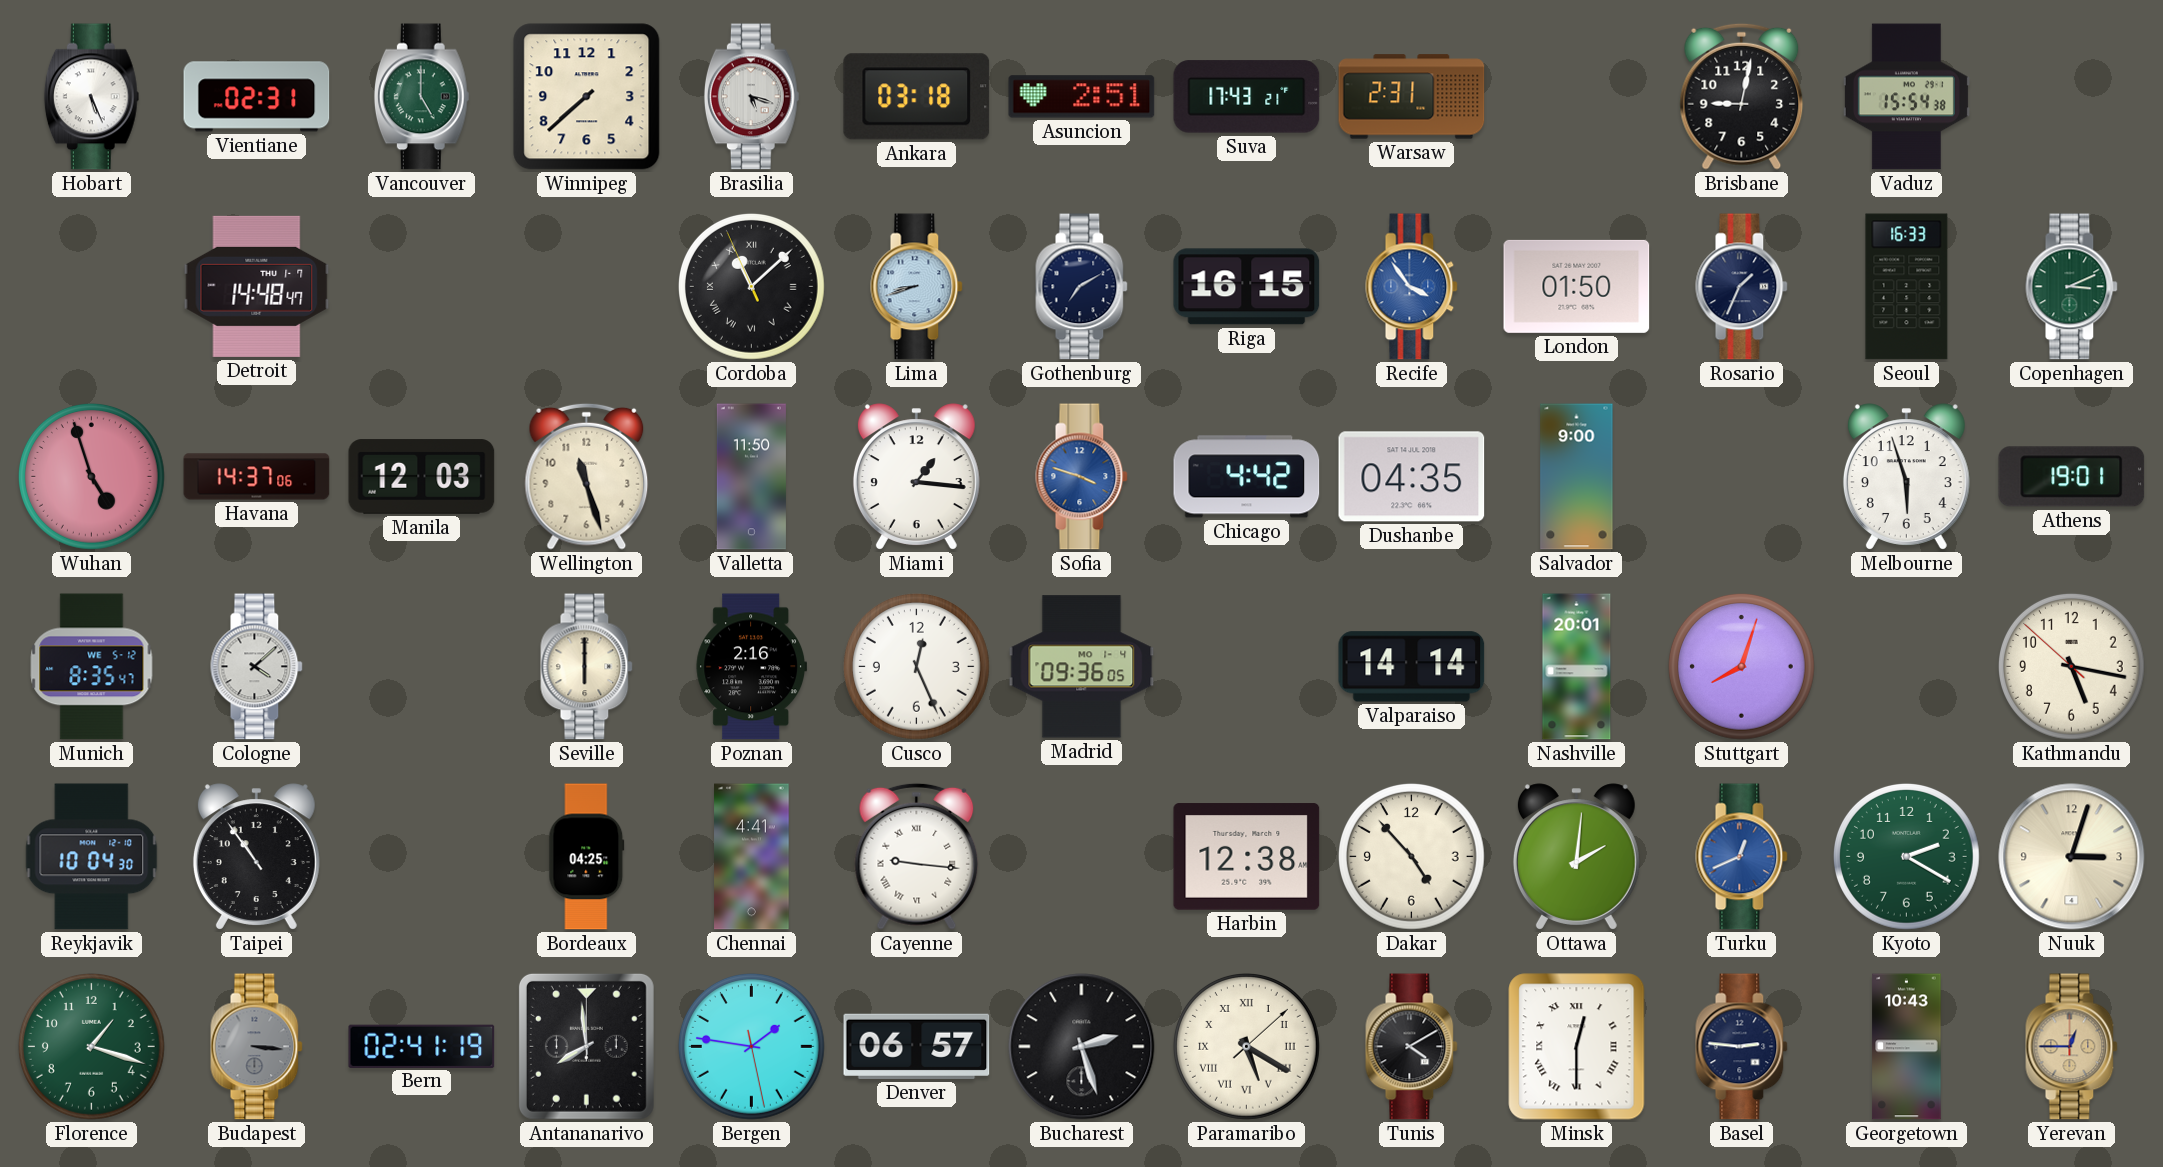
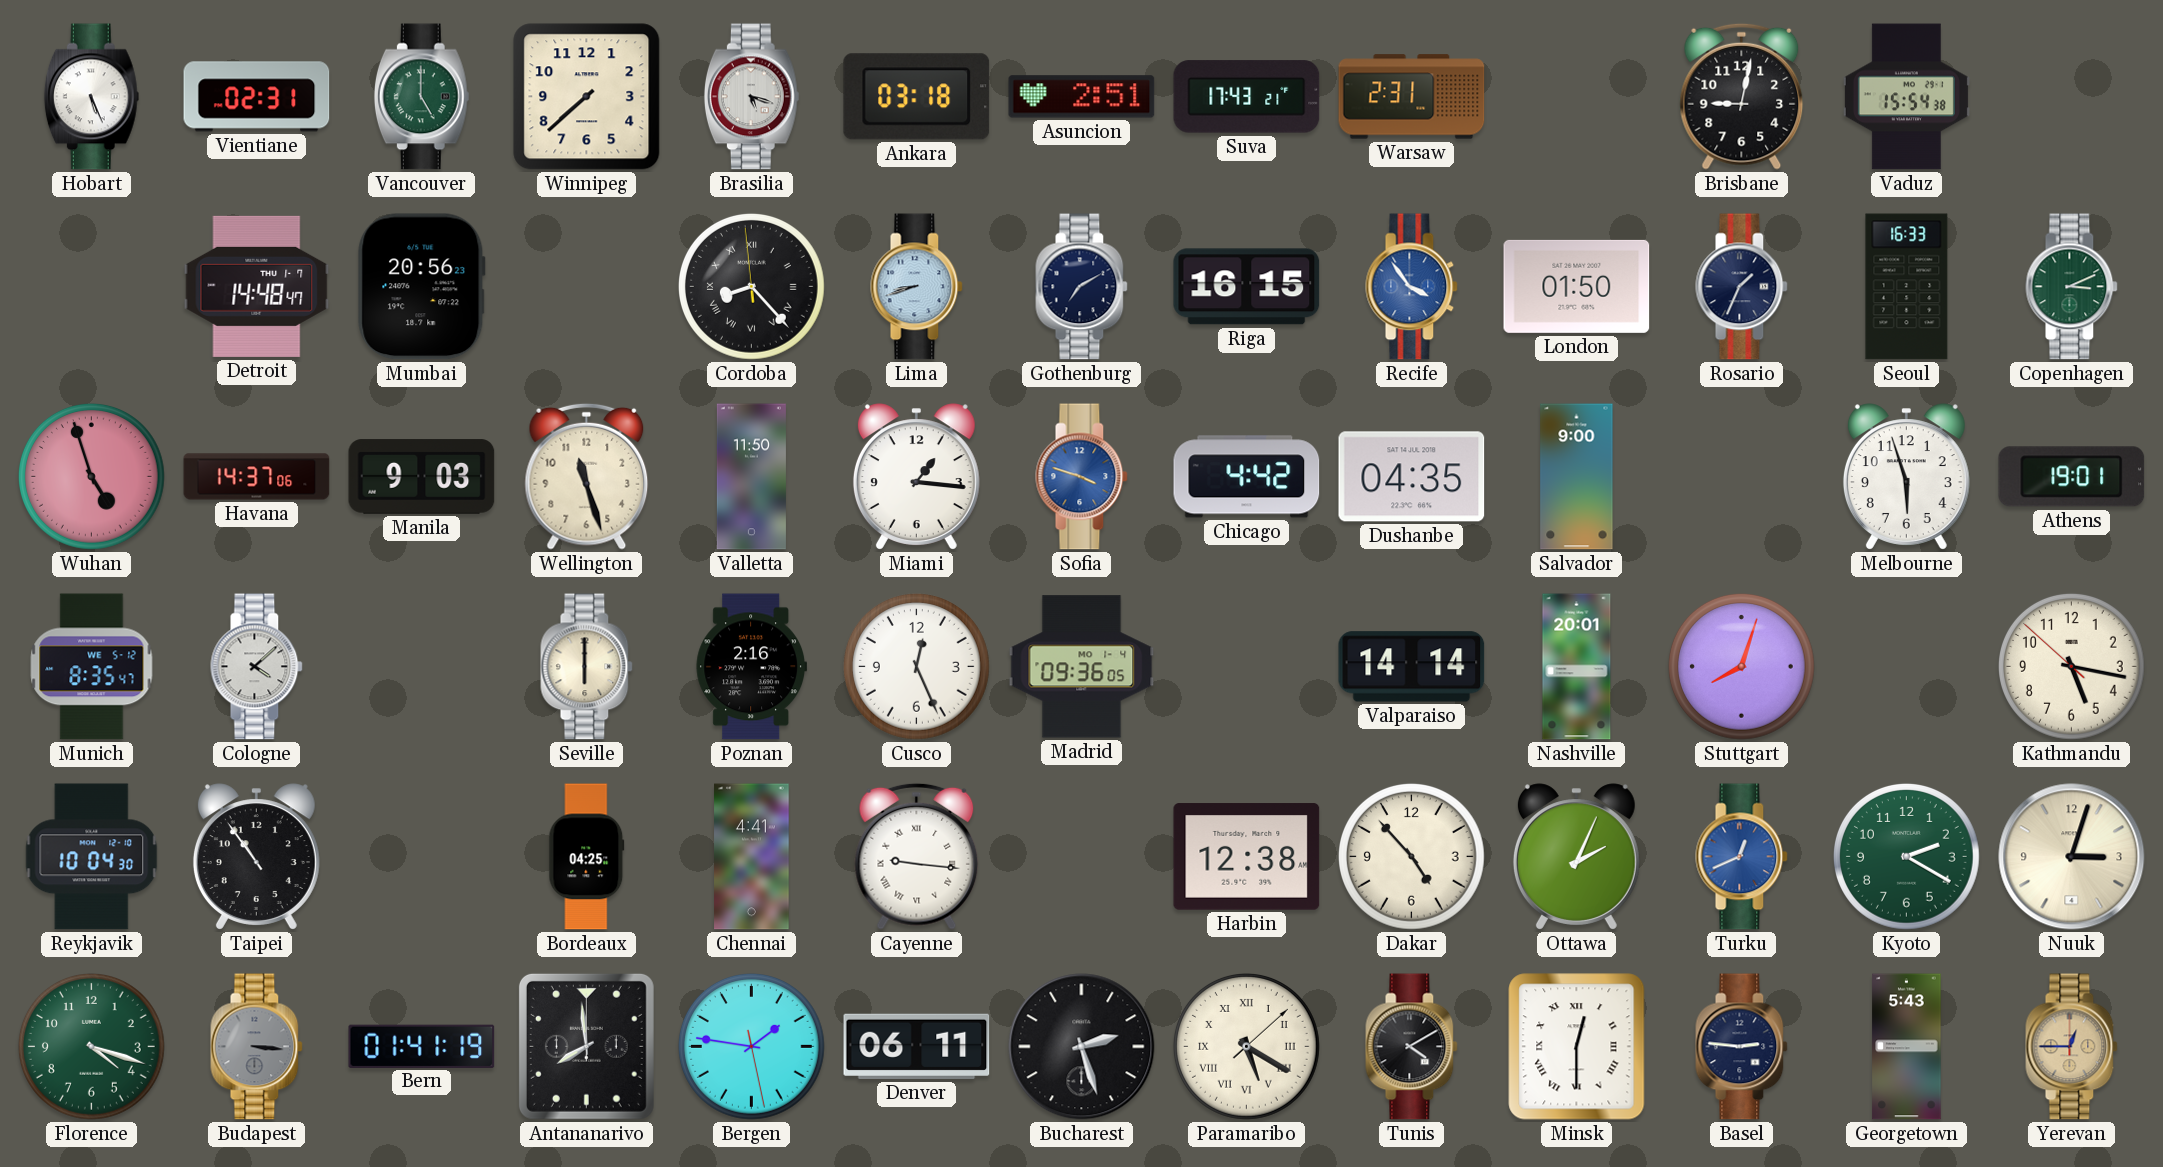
Mumbai: none -> 20:56 (422, 287)
Cordoba: 11:07 -> 8:22 (752, 287)
Manila: 12:03 -> 9:03 (422, 477)
Ottawa: 2:01 -> 2:04 (1576, 857)
Florence: 1:18 -> 4:18 (92, 1047)
Bern: 02:41 -> 01:41 (422, 1046)
Denver: 06:57 -> 06:11 (917, 1046)
Georgetown: 10:43 -> 5:43 (1907, 1047)
